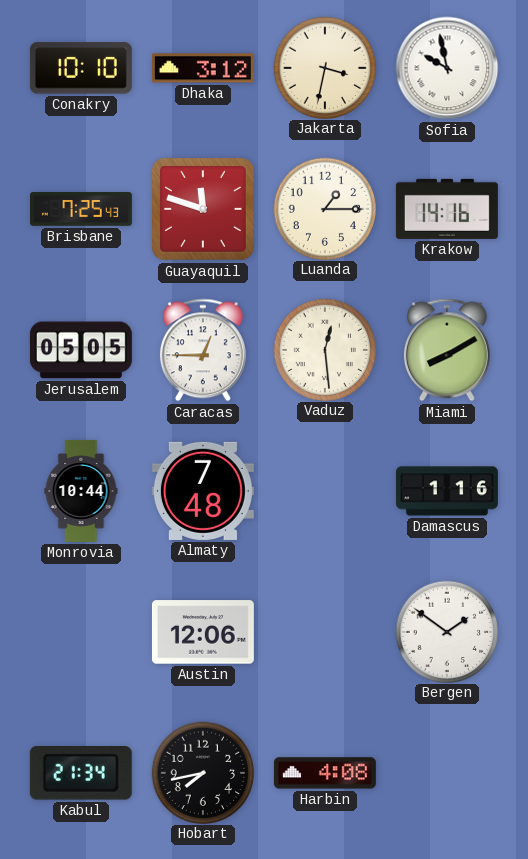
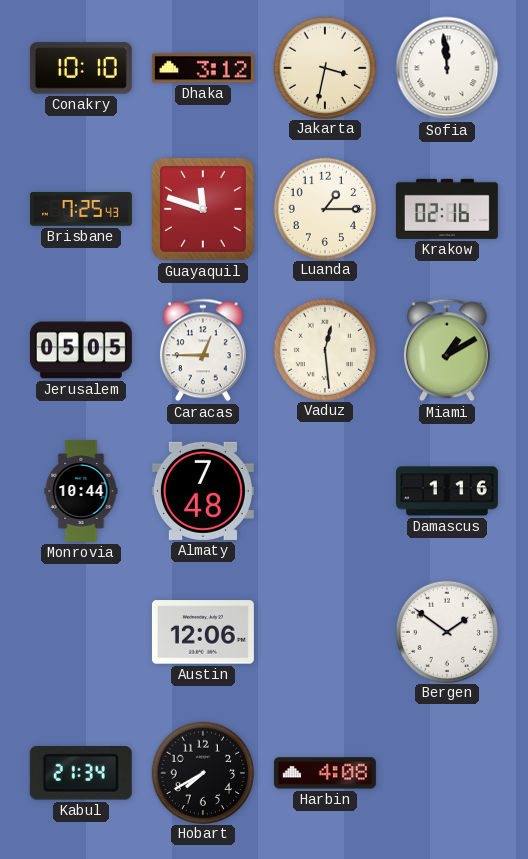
Sofia: 9:58 -> 11:59 (447, 68)
Krakow: 14:16 -> 02:16 (447, 209)
Miami: 8:10 -> 1:10 (447, 350)
Hobart: 7:43 -> 7:40 (202, 772)
